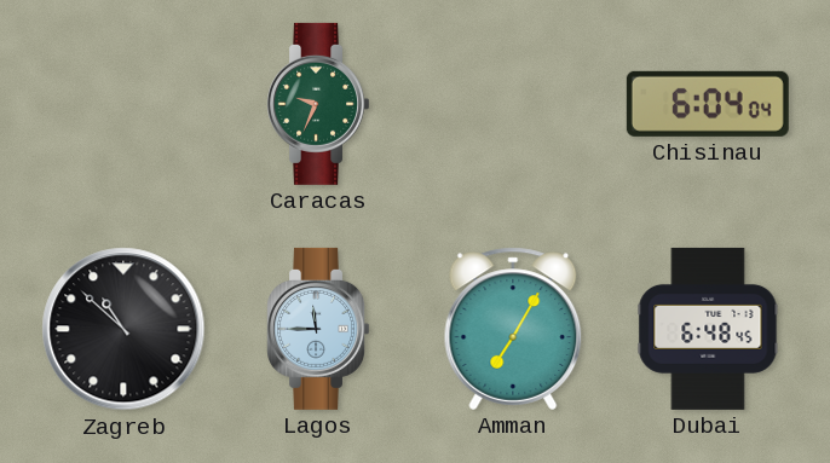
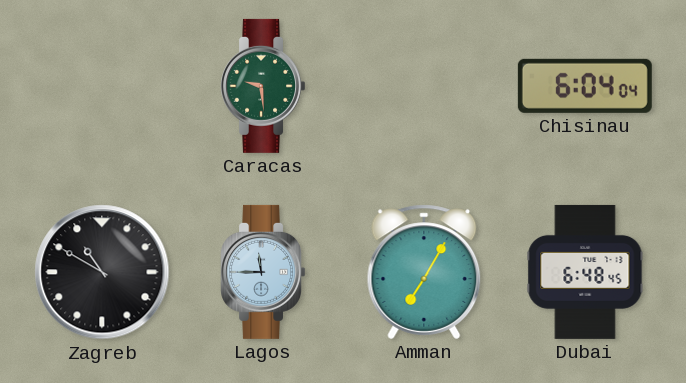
Caracas: 9:34 -> 9:29 (262, 86)
Zagreb: 10:52 -> 10:50 (102, 272)
